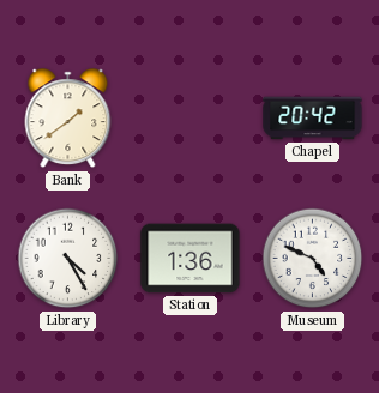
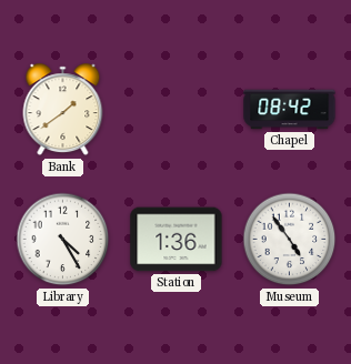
Chapel: 20:42 -> 08:42 (290, 110)
Museum: 4:49 -> 4:54 (290, 240)
